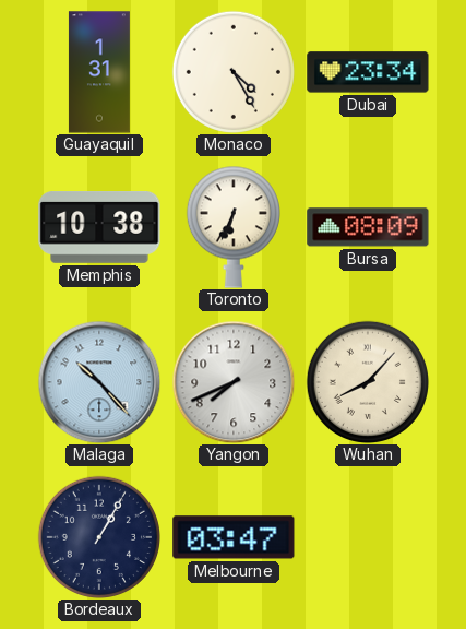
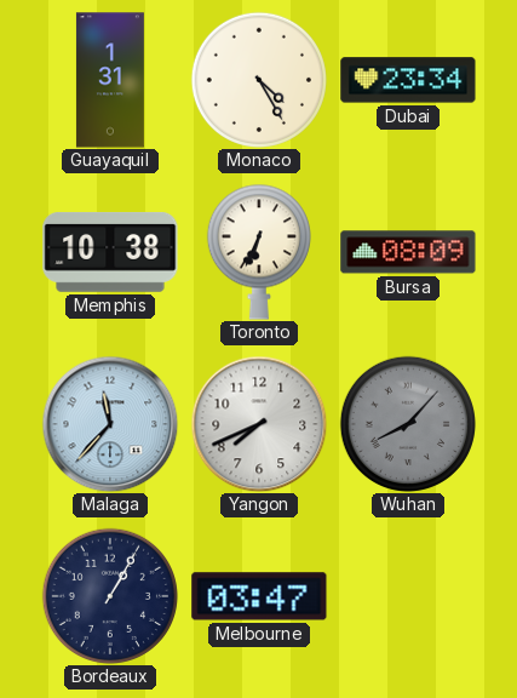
Malaga: 10:23 -> 11:37 (110, 424)
Wuhan dial: cream -> grey (408, 424)
